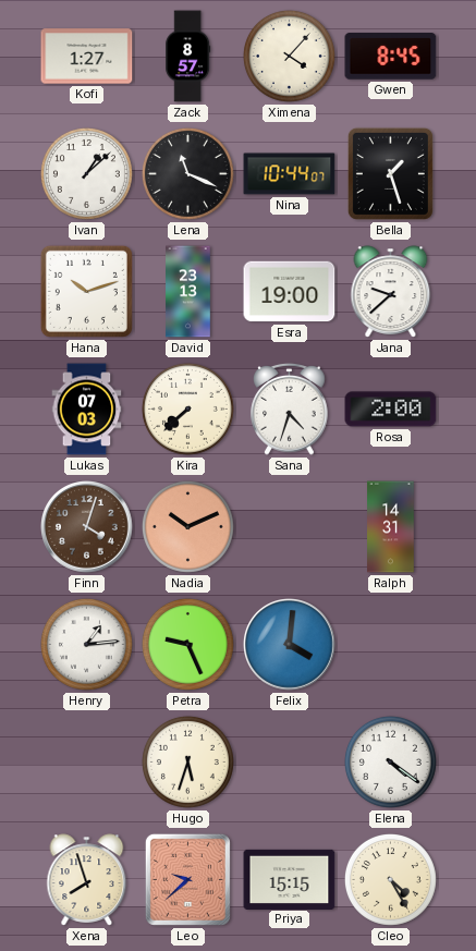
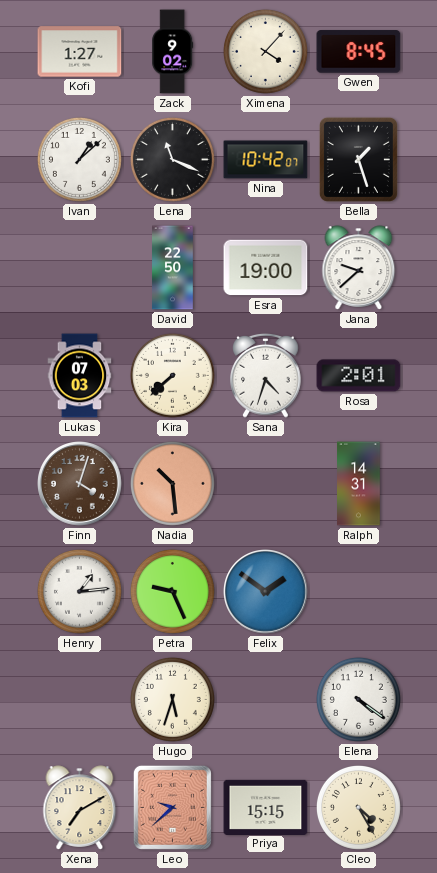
Zack: 8:57 -> 9:02 (173, 52)
Nina: 10:44 -> 10:42 (266, 160)
Hana: 10:12 -> none (86, 291)
David: 23:13 -> 22:50 (173, 268)
Rosa: 2:00 -> 2:01 (359, 376)
Nadia: 10:11 -> 10:29 (172, 483)
Felix: 4:01 -> 1:51 (266, 592)
Xena: 7:57 -> 7:10 (80, 808)
